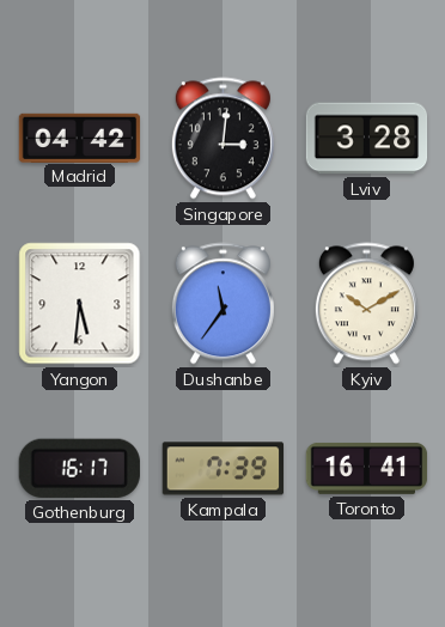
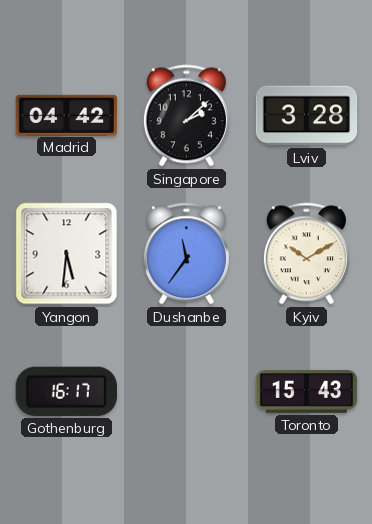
Singapore: 3:01 -> 2:08 (186, 116)
Kampala: 7:39 -> none (224, 469)
Toronto: 16:41 -> 15:43 (307, 391)
